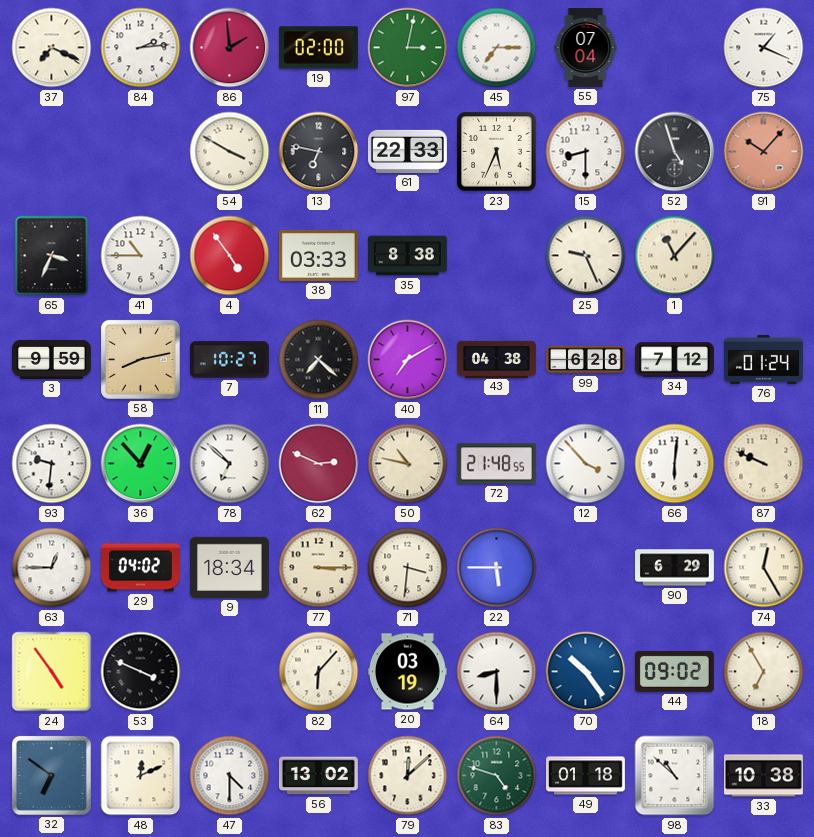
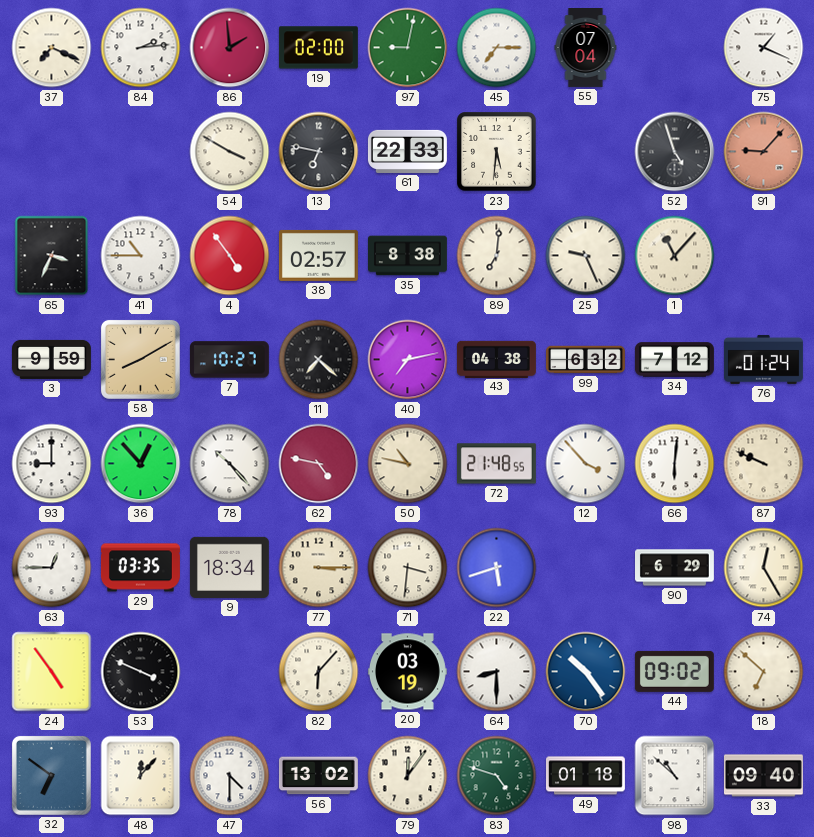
97: 3:02 -> 9:02 (408, 48)
23: 5:34 -> 5:31 (497, 152)
15: 8:30 -> none (586, 152)
91: 10:07 -> 9:07 (764, 152)
38: 03:33 -> 02:57 (318, 255)
89: none -> 7:01 (497, 256)
58: 8:13 -> 8:10 (140, 359)
40: 7:10 -> 7:13 (408, 360)
99: 6:28 -> 6:32 (586, 360)
93: 9:31 -> 9:00 (52, 464)
78: 6:52 -> 10:23 (230, 464)
62: 2:49 -> 4:47 (319, 464)
29: 04:02 -> 03:35 (140, 568)
22: 5:45 -> 5:42 (497, 568)
18: 6:55 -> 6:52 (764, 672)
48: 12:11 -> 12:07 (141, 776)
79: 12:08 -> 12:06 (408, 776)
33: 10:38 -> 09:40 (763, 776)
